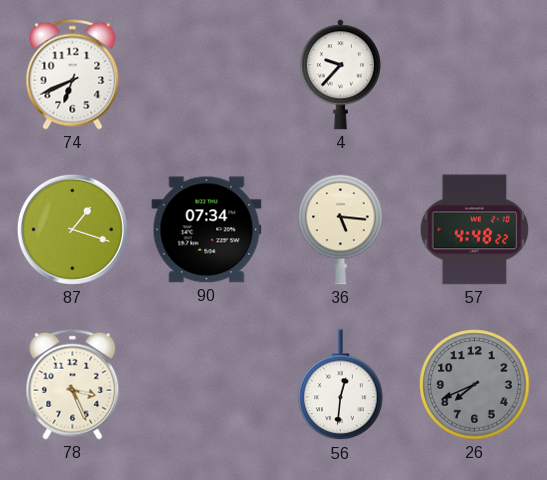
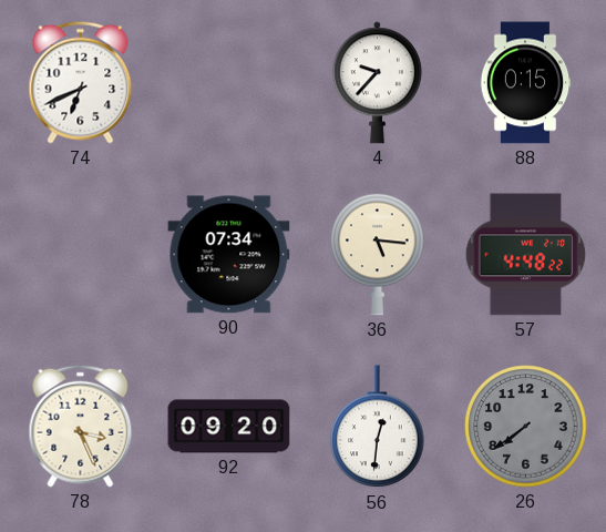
88: none -> 0:15 (525, 83)
87: 1:18 -> none (72, 229)
92: none -> 09:20 (229, 427)
26: 7:41 -> 7:39 (526, 427)
